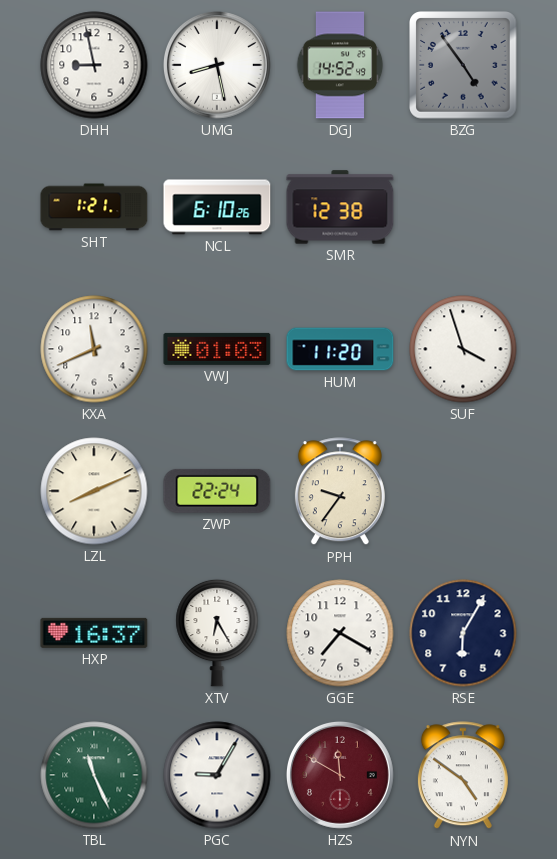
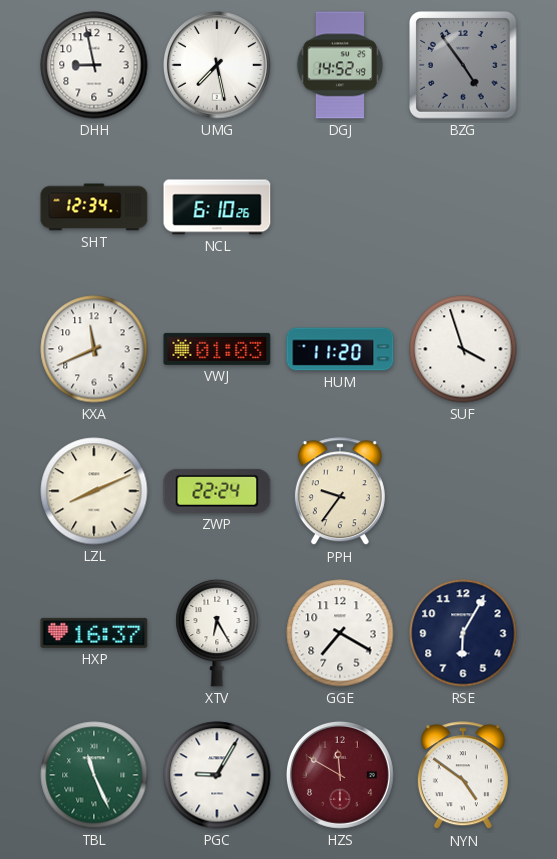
UMG: 8:28 -> 7:28 (217, 65)
SHT: 1:21 -> 12:34 (94, 207)
SMR: 12:38 -> none (340, 207)
